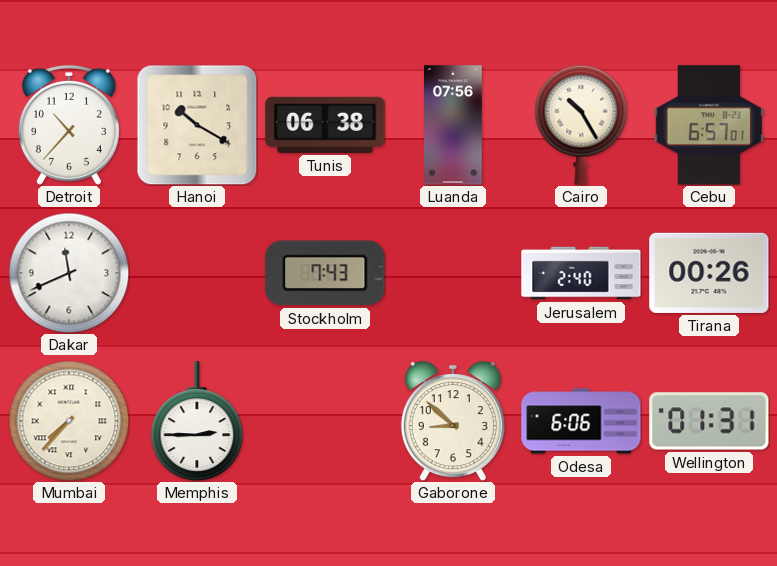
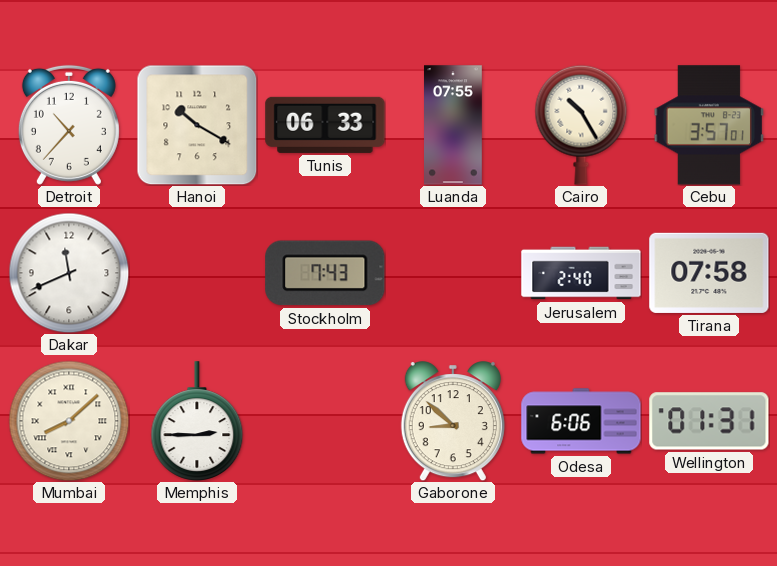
Tunis: 06:38 -> 06:33 (325, 125)
Luanda: 07:56 -> 07:55 (454, 125)
Cebu: 6:57 -> 3:57 (709, 125)
Tirana: 00:26 -> 07:58 (709, 273)
Mumbai: 7:37 -> 8:08 (69, 421)
